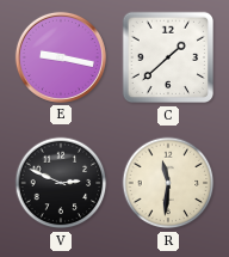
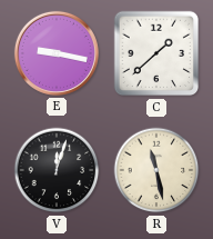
V: 2:49 -> 12:03 (57, 170)
R: 11:31 -> 11:28 (156, 170)
